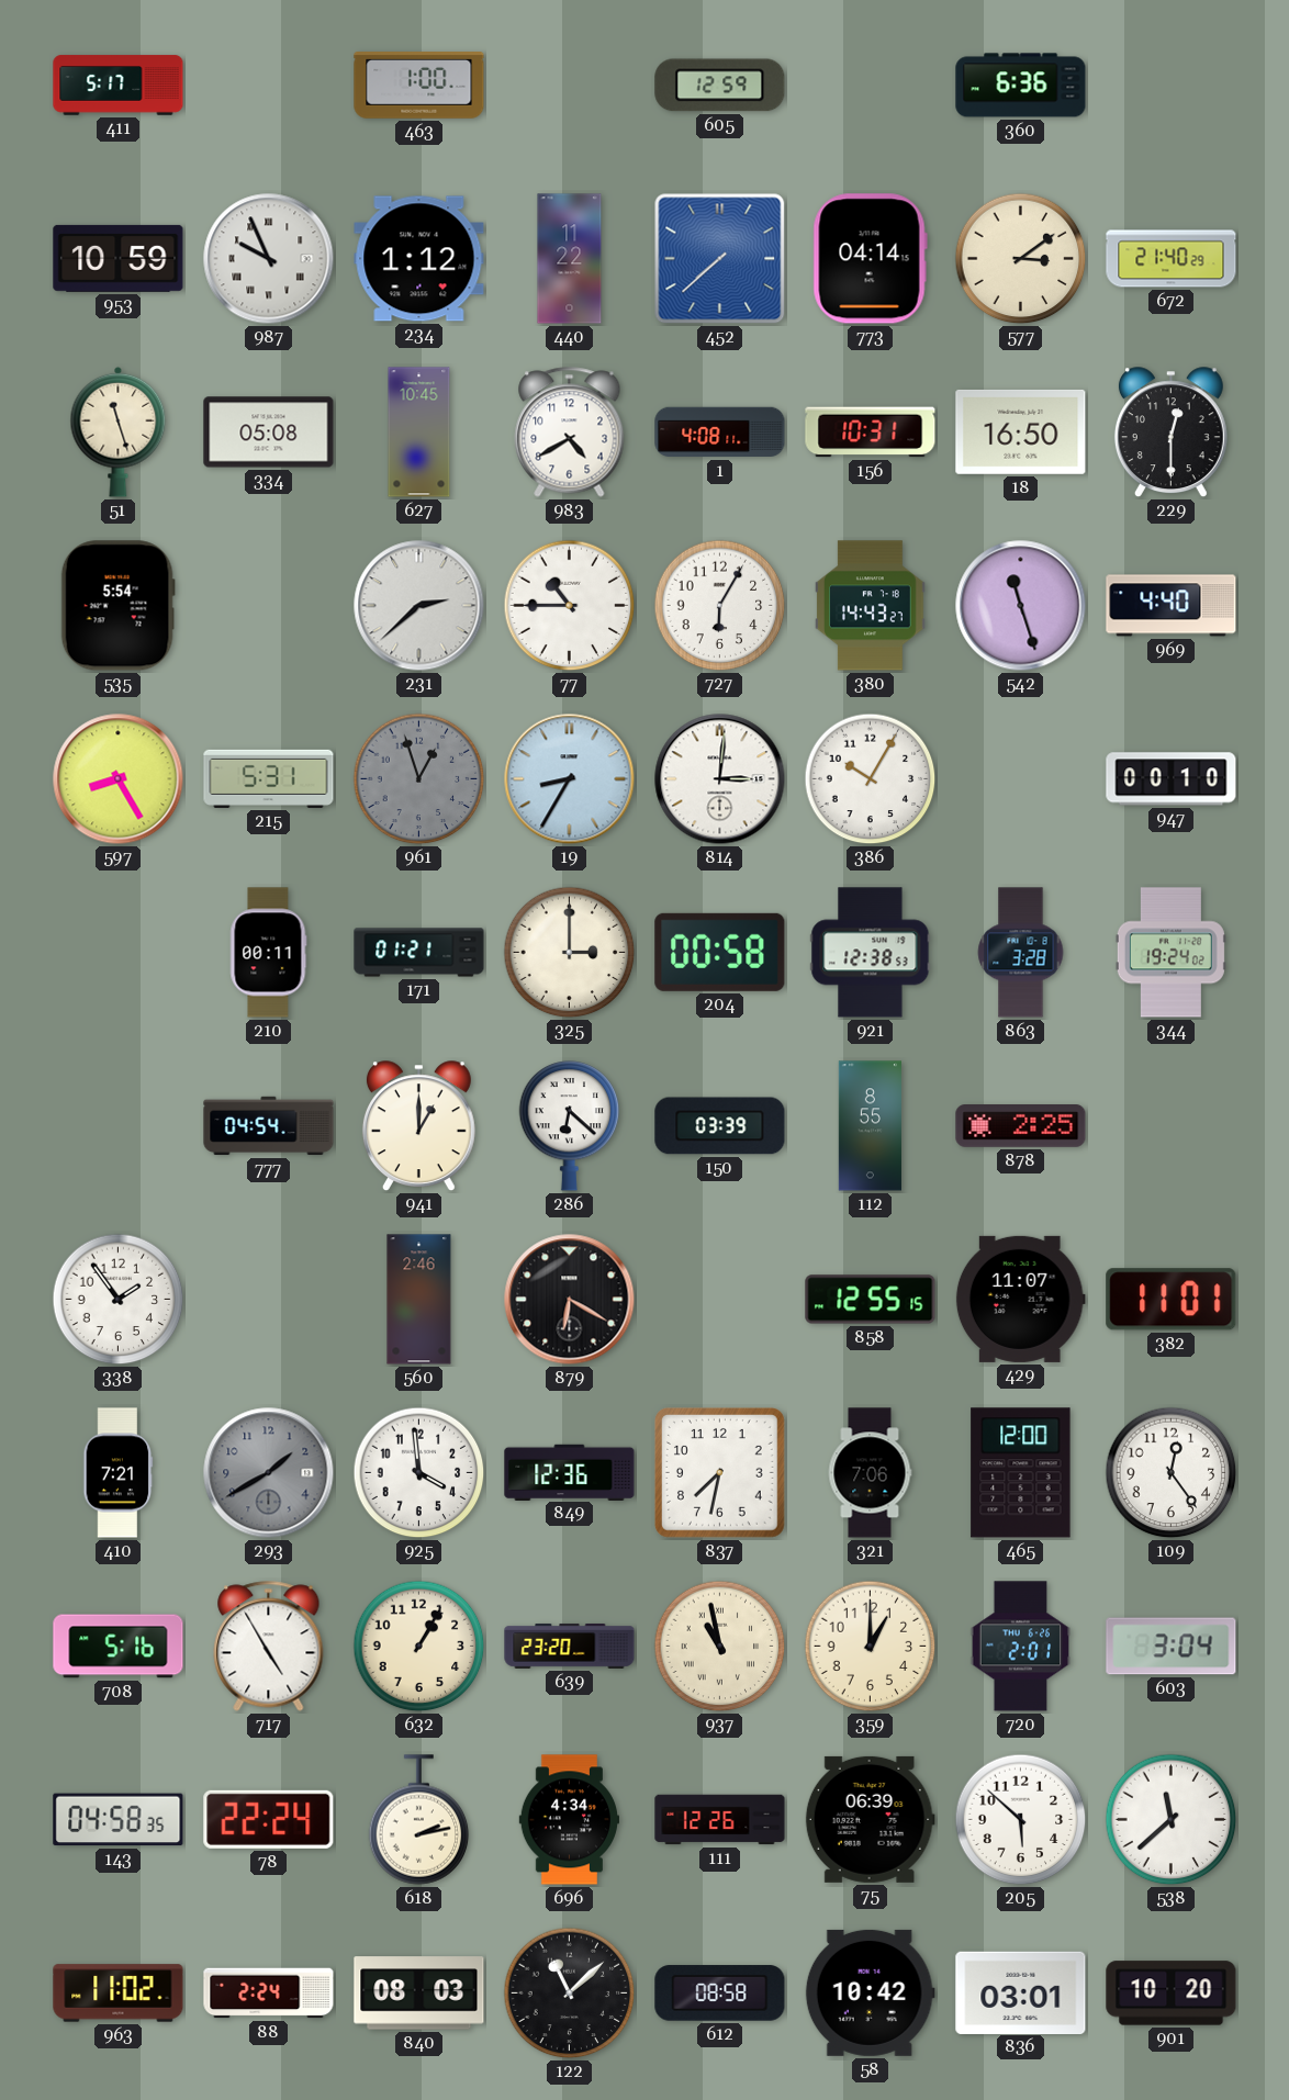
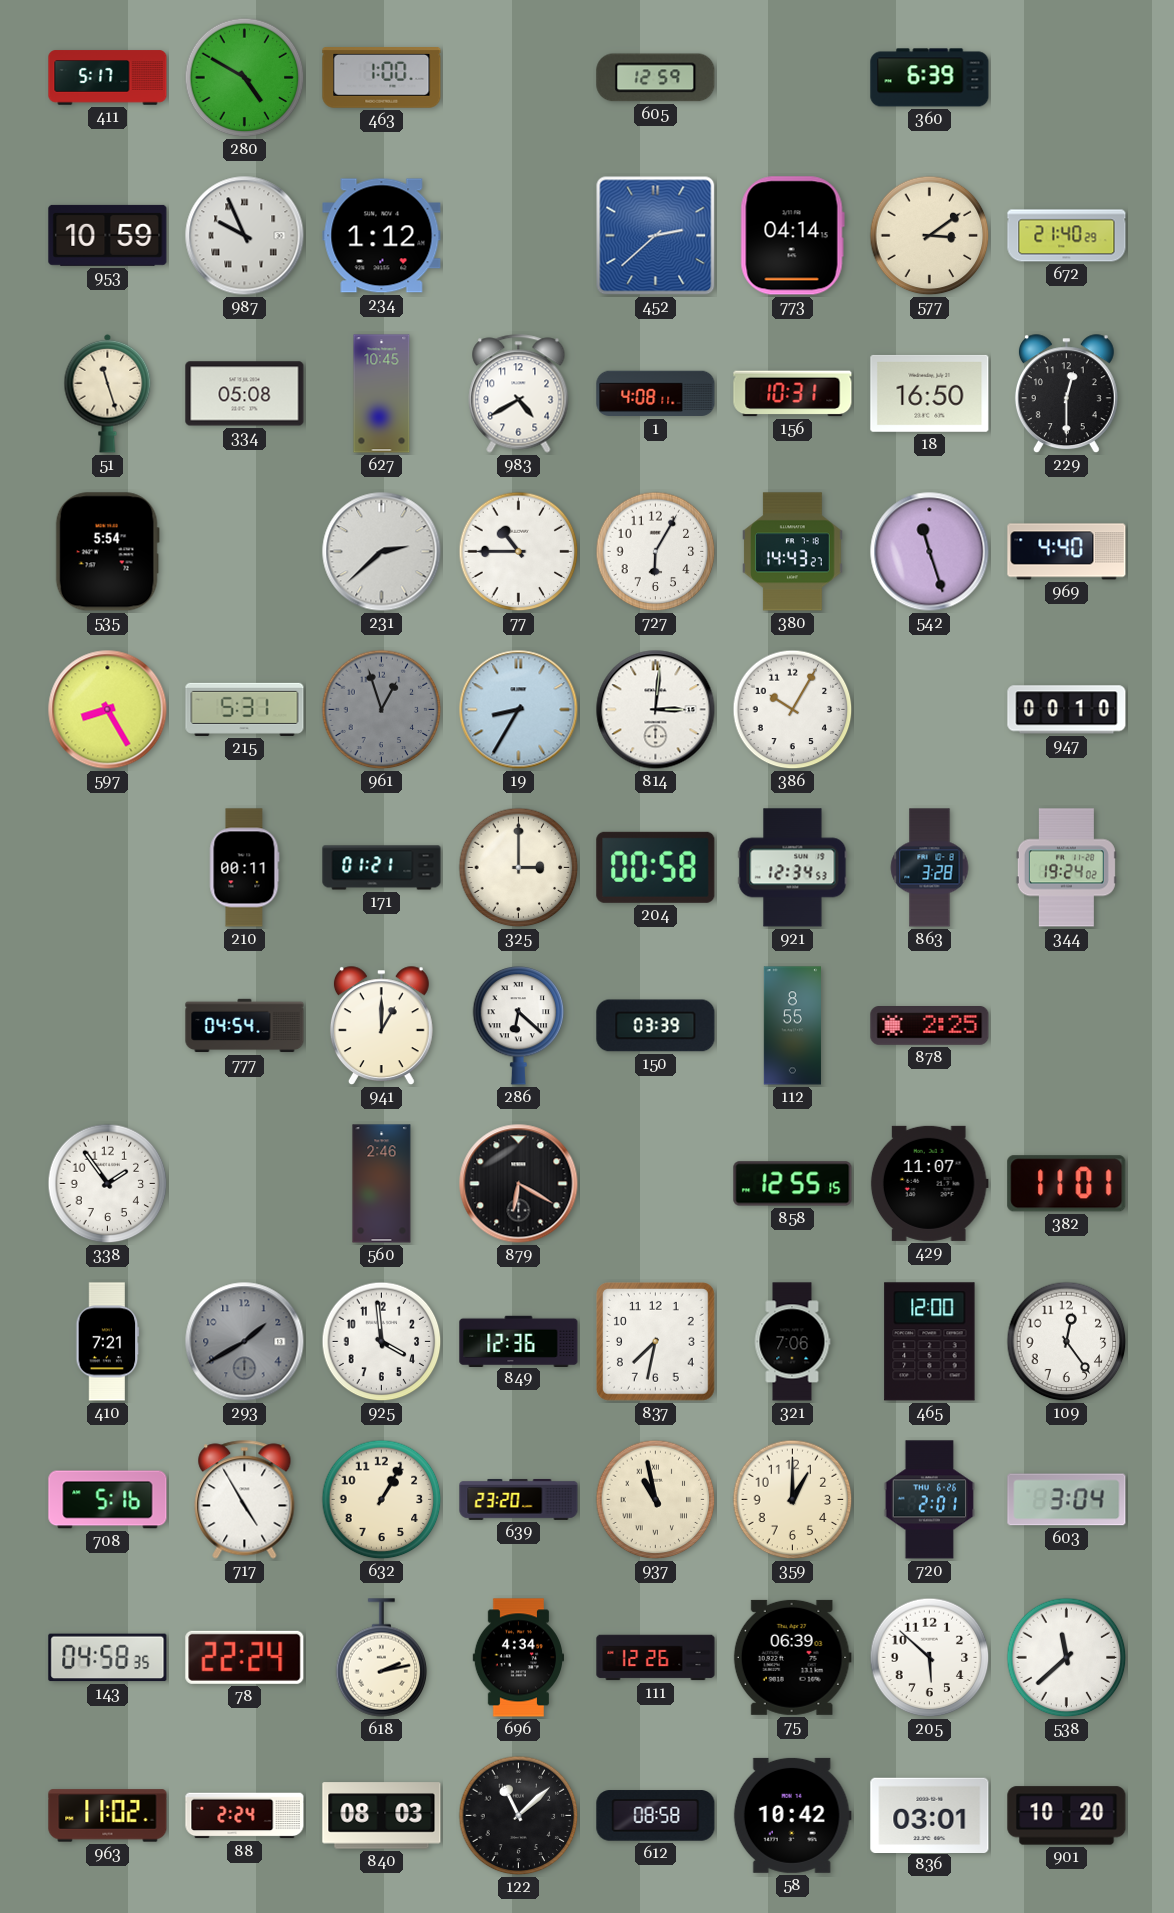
280: none -> 4:50 (245, 78)
360: 6:36 -> 6:39 (930, 78)
440: 11:22 -> none (570, 259)
452: 7:38 -> 2:38 (656, 236)
921: 12:38 -> 12:34 (793, 868)
